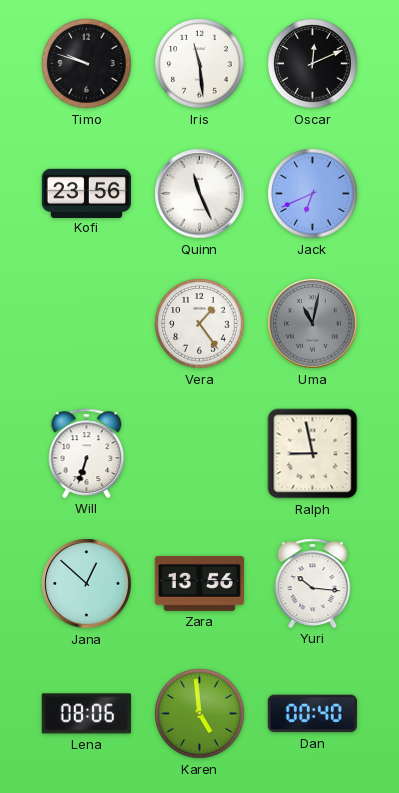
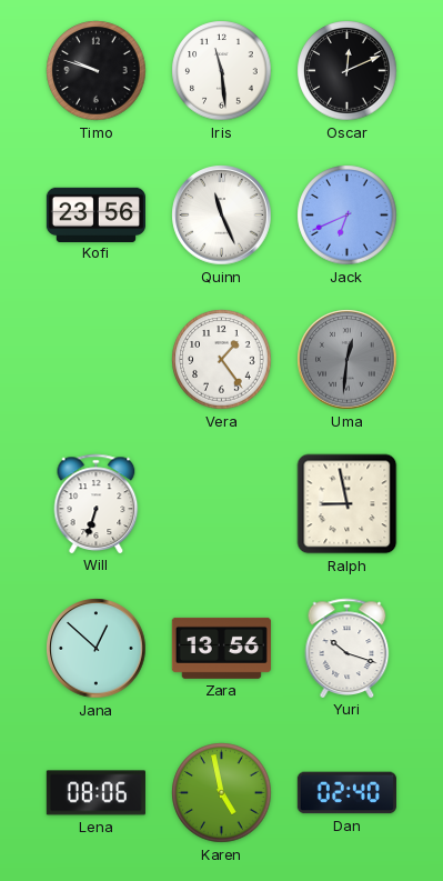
Uma: 11:02 -> 12:31 (348, 360)
Yuri: 10:16 -> 10:18 (348, 648)
Karen: 4:59 -> 4:58 (222, 793)
Dan: 00:40 -> 02:40 (346, 793)
